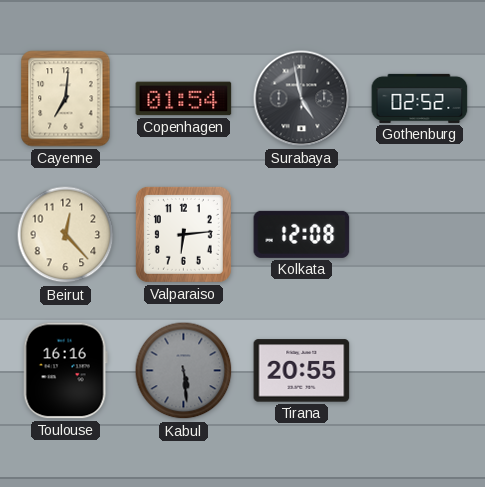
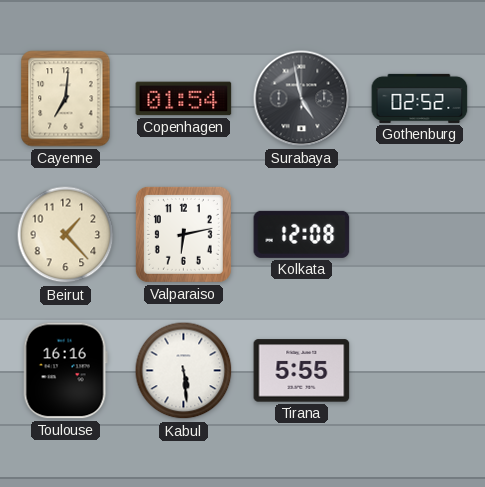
Beirut: 12:23 -> 1:23 (66, 235)
Valparaiso: 6:14 -> 6:13 (183, 234)
Kabul dial: grey -> white (184, 371)
Tirana: 20:55 -> 5:55 (302, 371)
